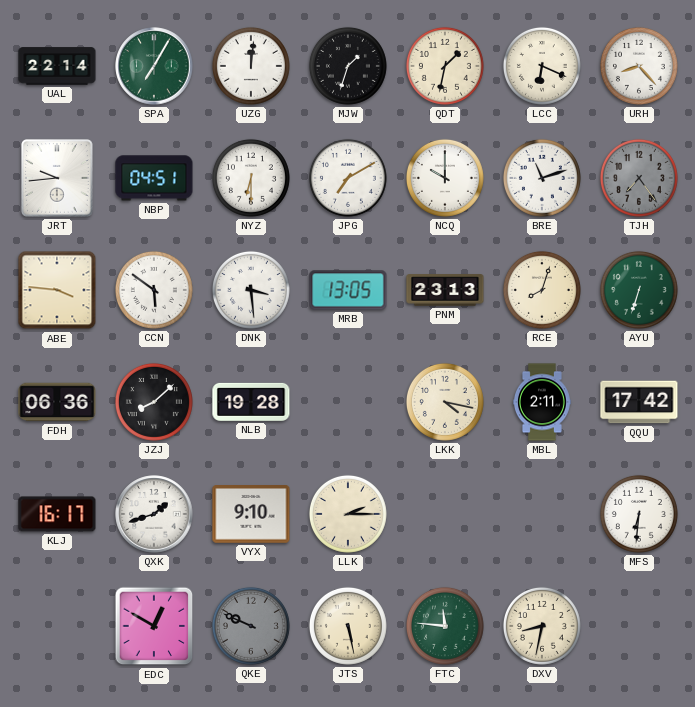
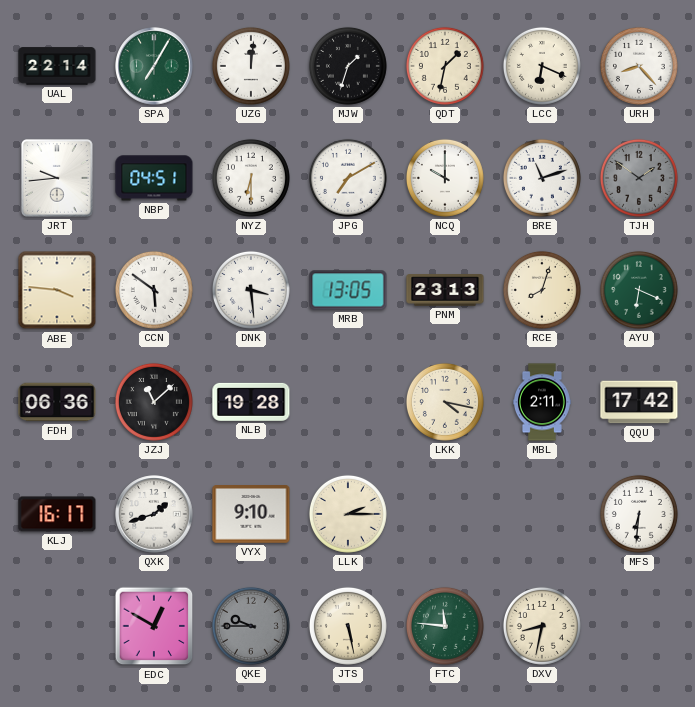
TJH: 7:24 -> 1:51 (639, 178)
AYU: 6:33 -> 6:19 (639, 290)
JZJ: 8:08 -> 11:08 (154, 402)
QKE: 9:49 -> 9:45 (251, 626)
